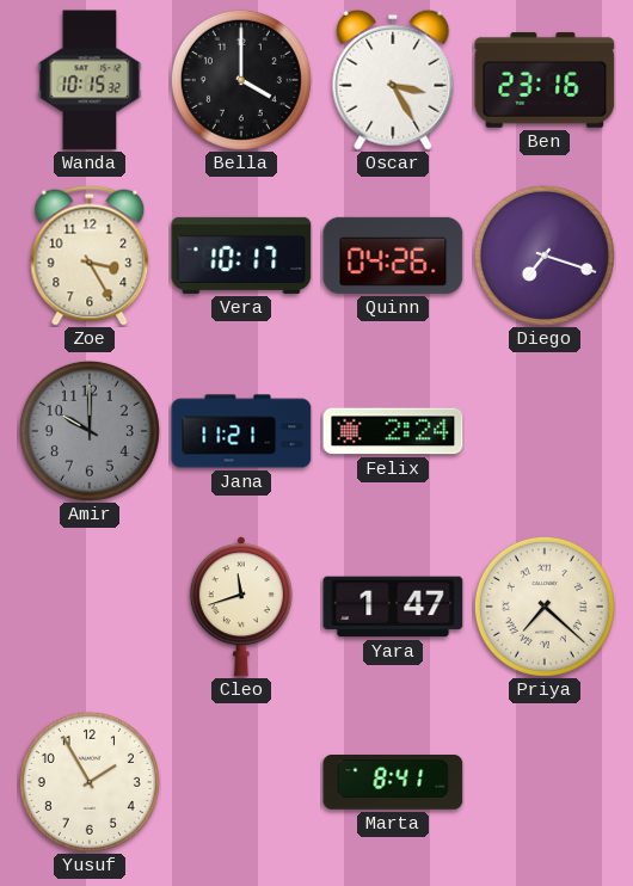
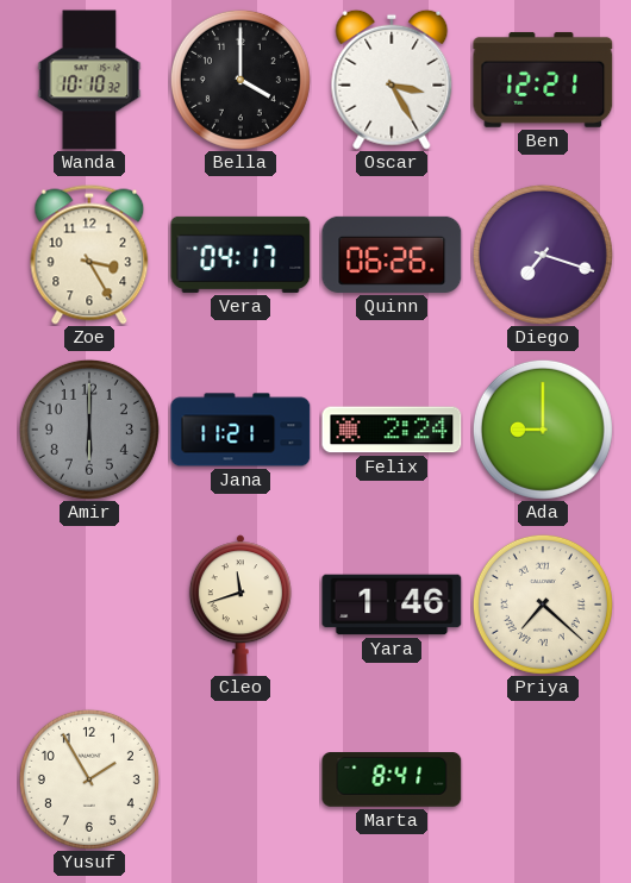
Wanda: 10:15 -> 10:10 (89, 80)
Ben: 23:16 -> 12:21 (543, 80)
Vera: 10:17 -> 04:17 (240, 255)
Quinn: 04:26 -> 06:26 (392, 255)
Amir: 10:00 -> 6:00 (89, 430)
Ada: none -> 9:00 (543, 430)
Yara: 1:47 -> 1:46 (392, 605)
